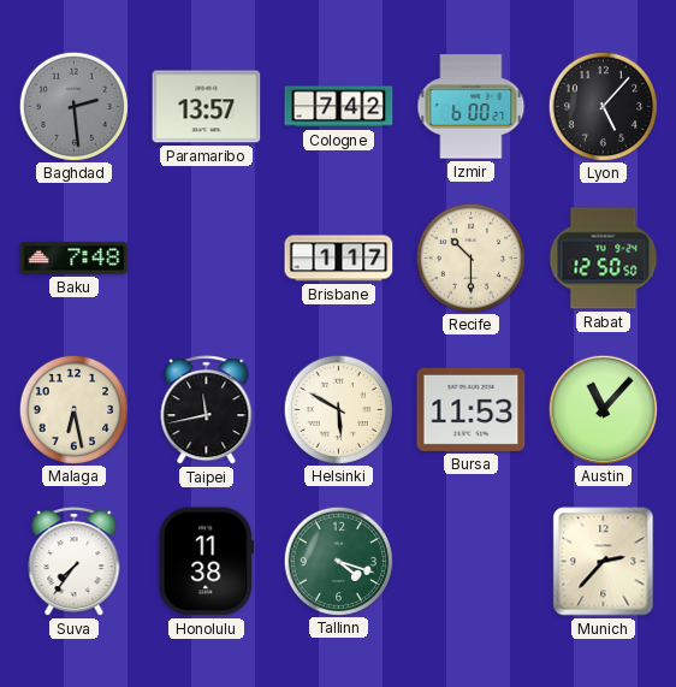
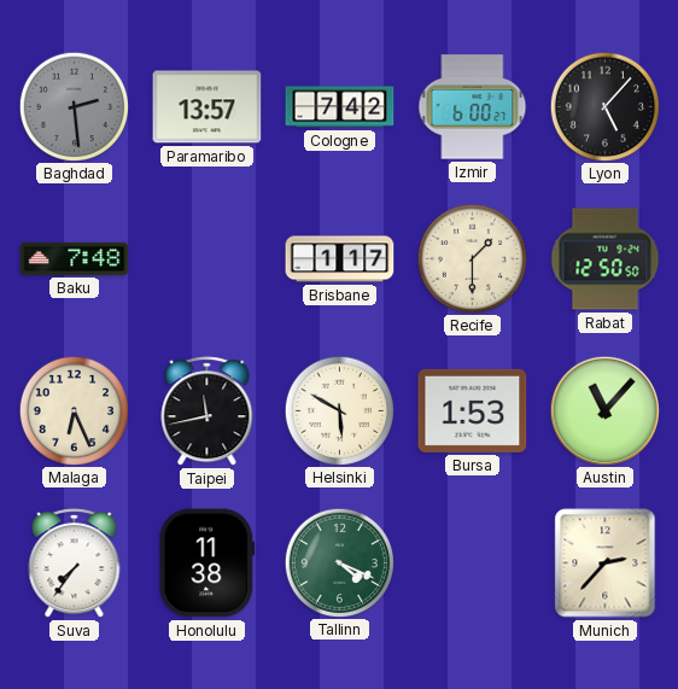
Recife: 10:30 -> 1:30 (472, 258)
Malaga: 6:28 -> 6:26 (74, 410)
Bursa: 11:53 -> 1:53 (473, 410)
Tallinn: 4:18 -> 4:19 (339, 562)
